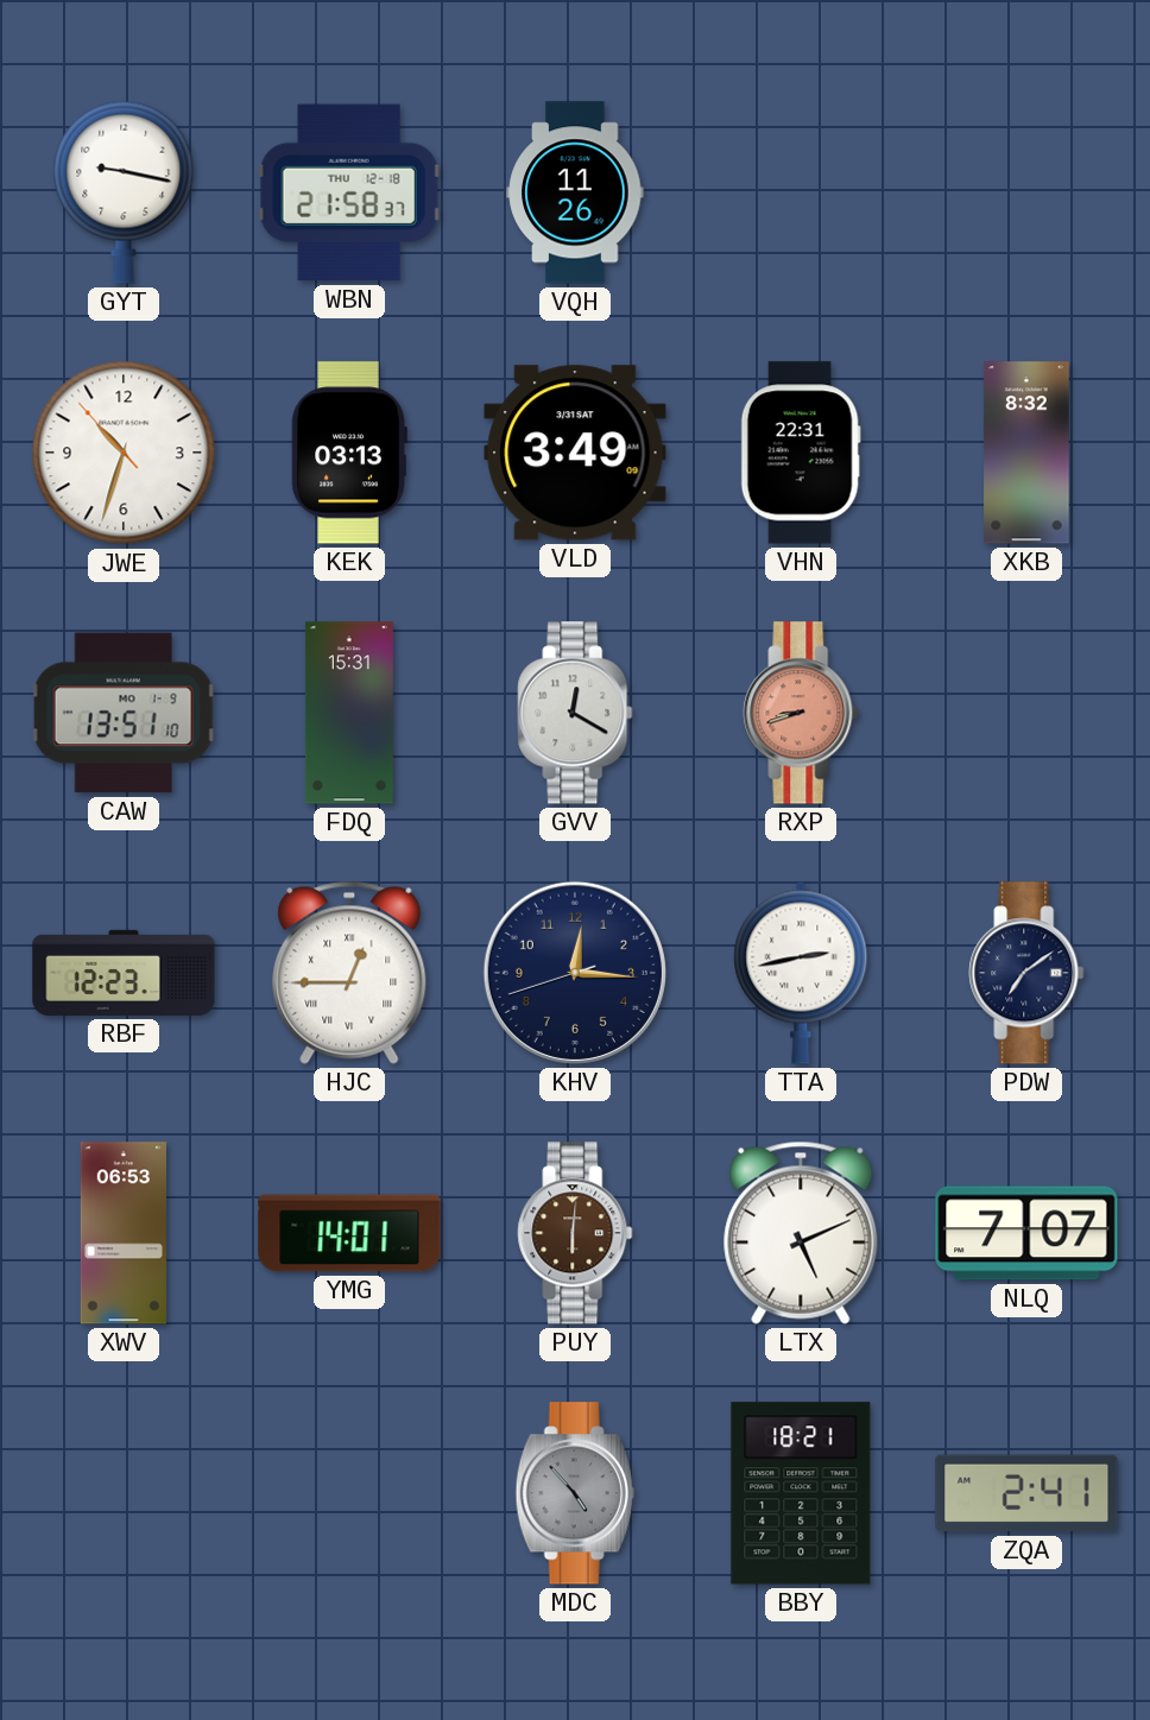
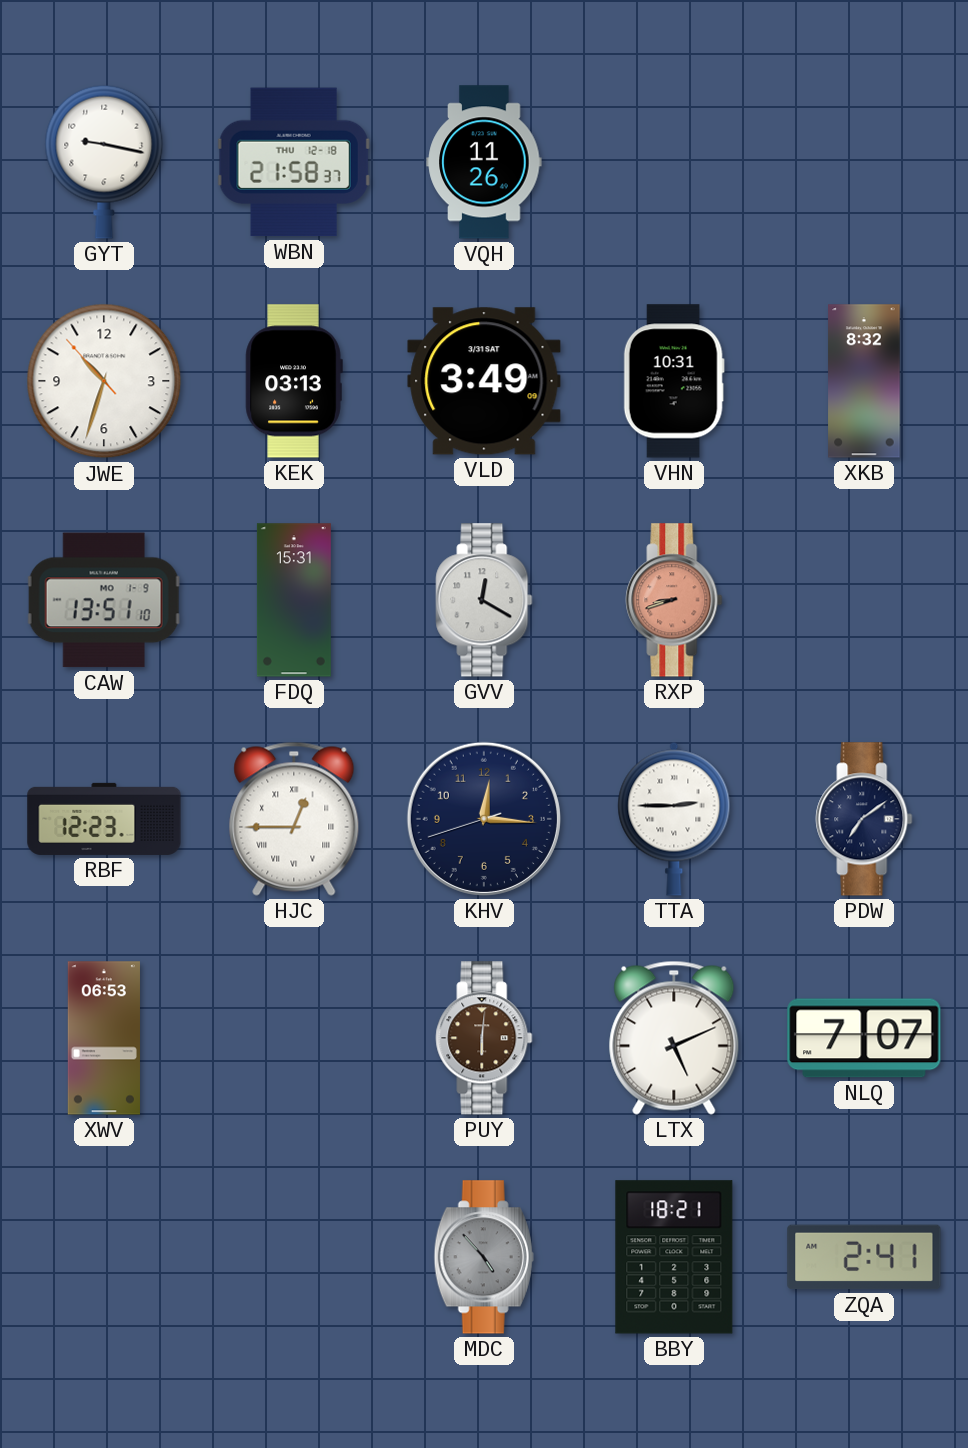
VHN: 22:31 -> 10:31 (674, 381)
TTA: 2:43 -> 2:45 (674, 819)
YMG: 14:01 -> none (349, 1233)
